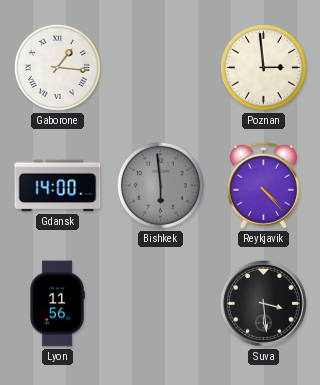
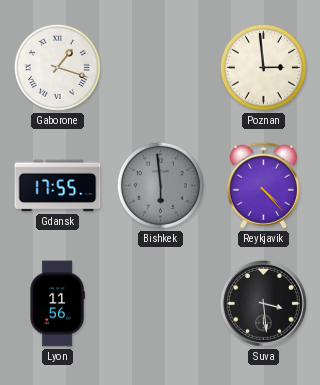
Gaborone: 1:16 -> 1:18 (57, 67)
Gdansk: 14:00 -> 17:55 (58, 186)
